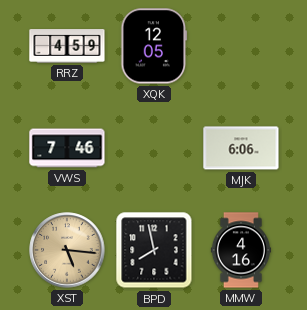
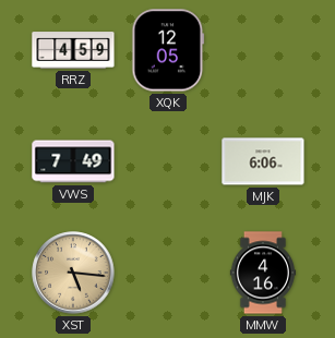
VWS: 7:46 -> 7:49 (73, 161)
BPD: 7:58 -> none (154, 250)
